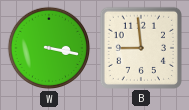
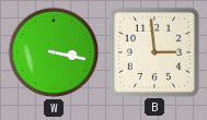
B: 8:59 -> 2:59 (153, 51)
